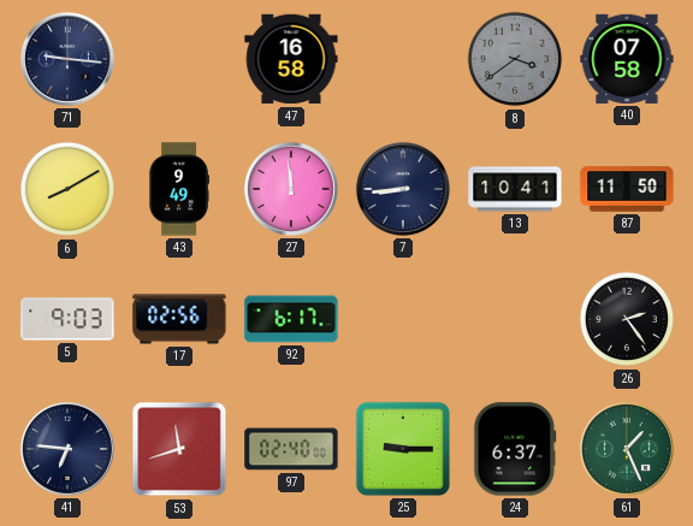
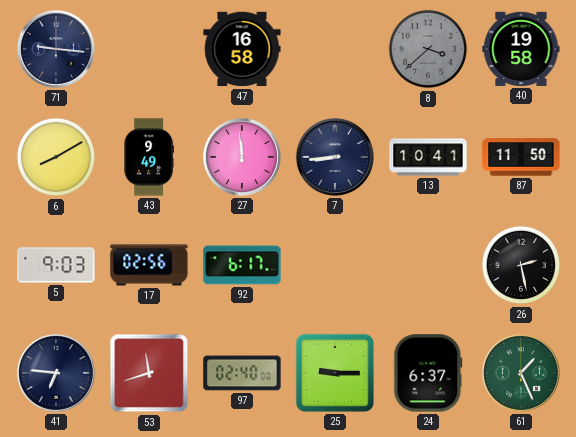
8: 3:39 -> 3:38 (428, 49)
40: 07:58 -> 19:58 (521, 49)
26: 2:24 -> 2:28 (521, 265)
